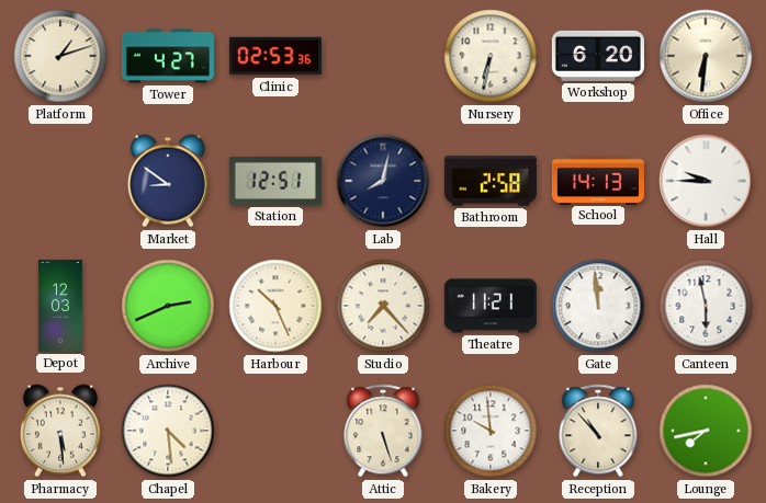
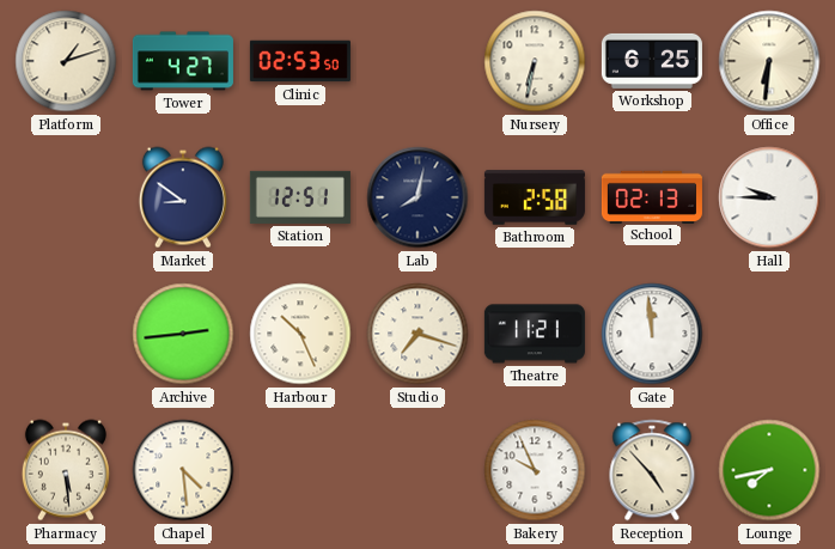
Clinic: 02:53:36 -> 02:53:50 (300, 61)
Workshop: 6:20 -> 6:25 (652, 61)
School: 14:13 -> 02:13 (652, 196)
Depot: 12:03 -> none (61, 306)
Archive: 2:41 -> 2:44 (183, 334)
Studio: 7:23 -> 7:18 (417, 334)
Canteen: 5:58 -> none (706, 306)
Attic: 5:27 -> none (383, 431)
Bakery: 9:59 -> 9:56 (535, 470)
Reception: 10:53 -> 4:53 (652, 470)
